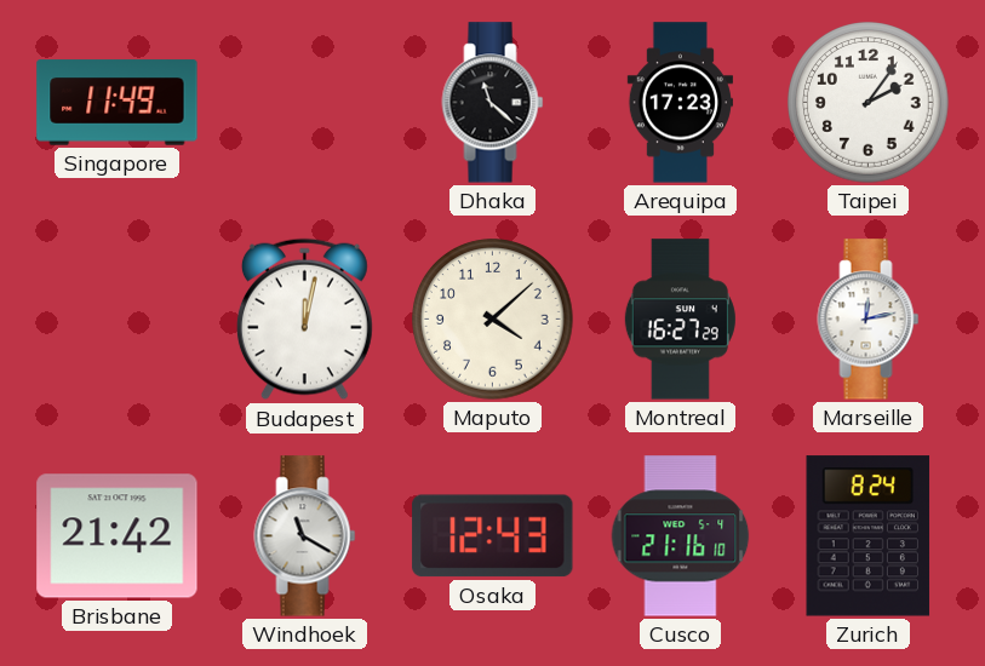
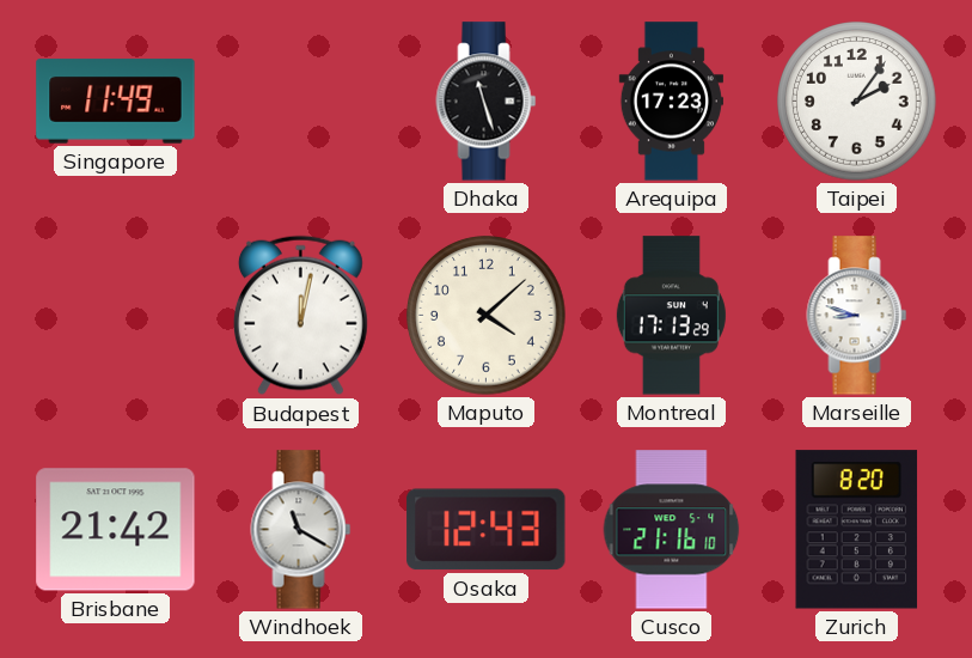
Dhaka: 11:22 -> 11:27 (487, 102)
Montreal: 16:27 -> 17:13 (671, 316)
Marseille: 12:13 -> 8:48 (857, 316)
Zurich: 8:24 -> 8:20 (857, 530)
